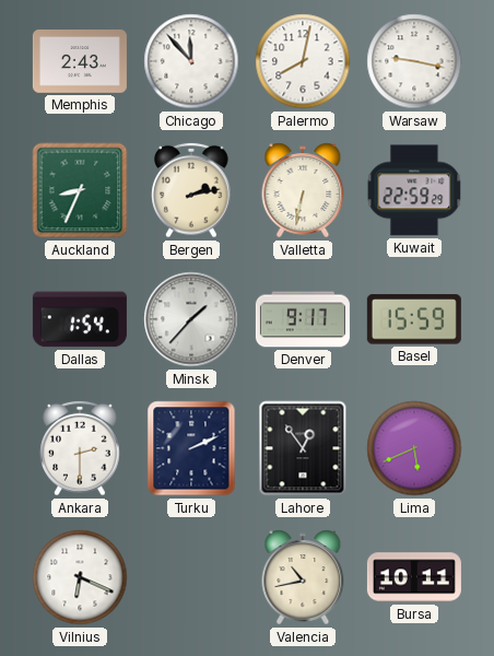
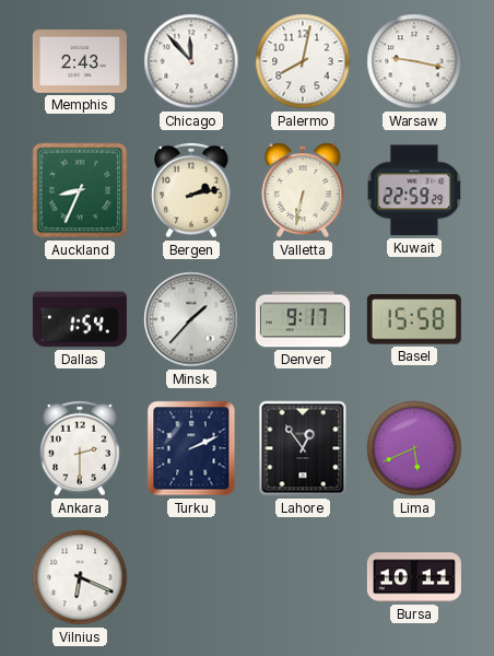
Basel: 15:59 -> 15:58 (414, 319)
Valencia: 10:43 -> none (303, 577)
